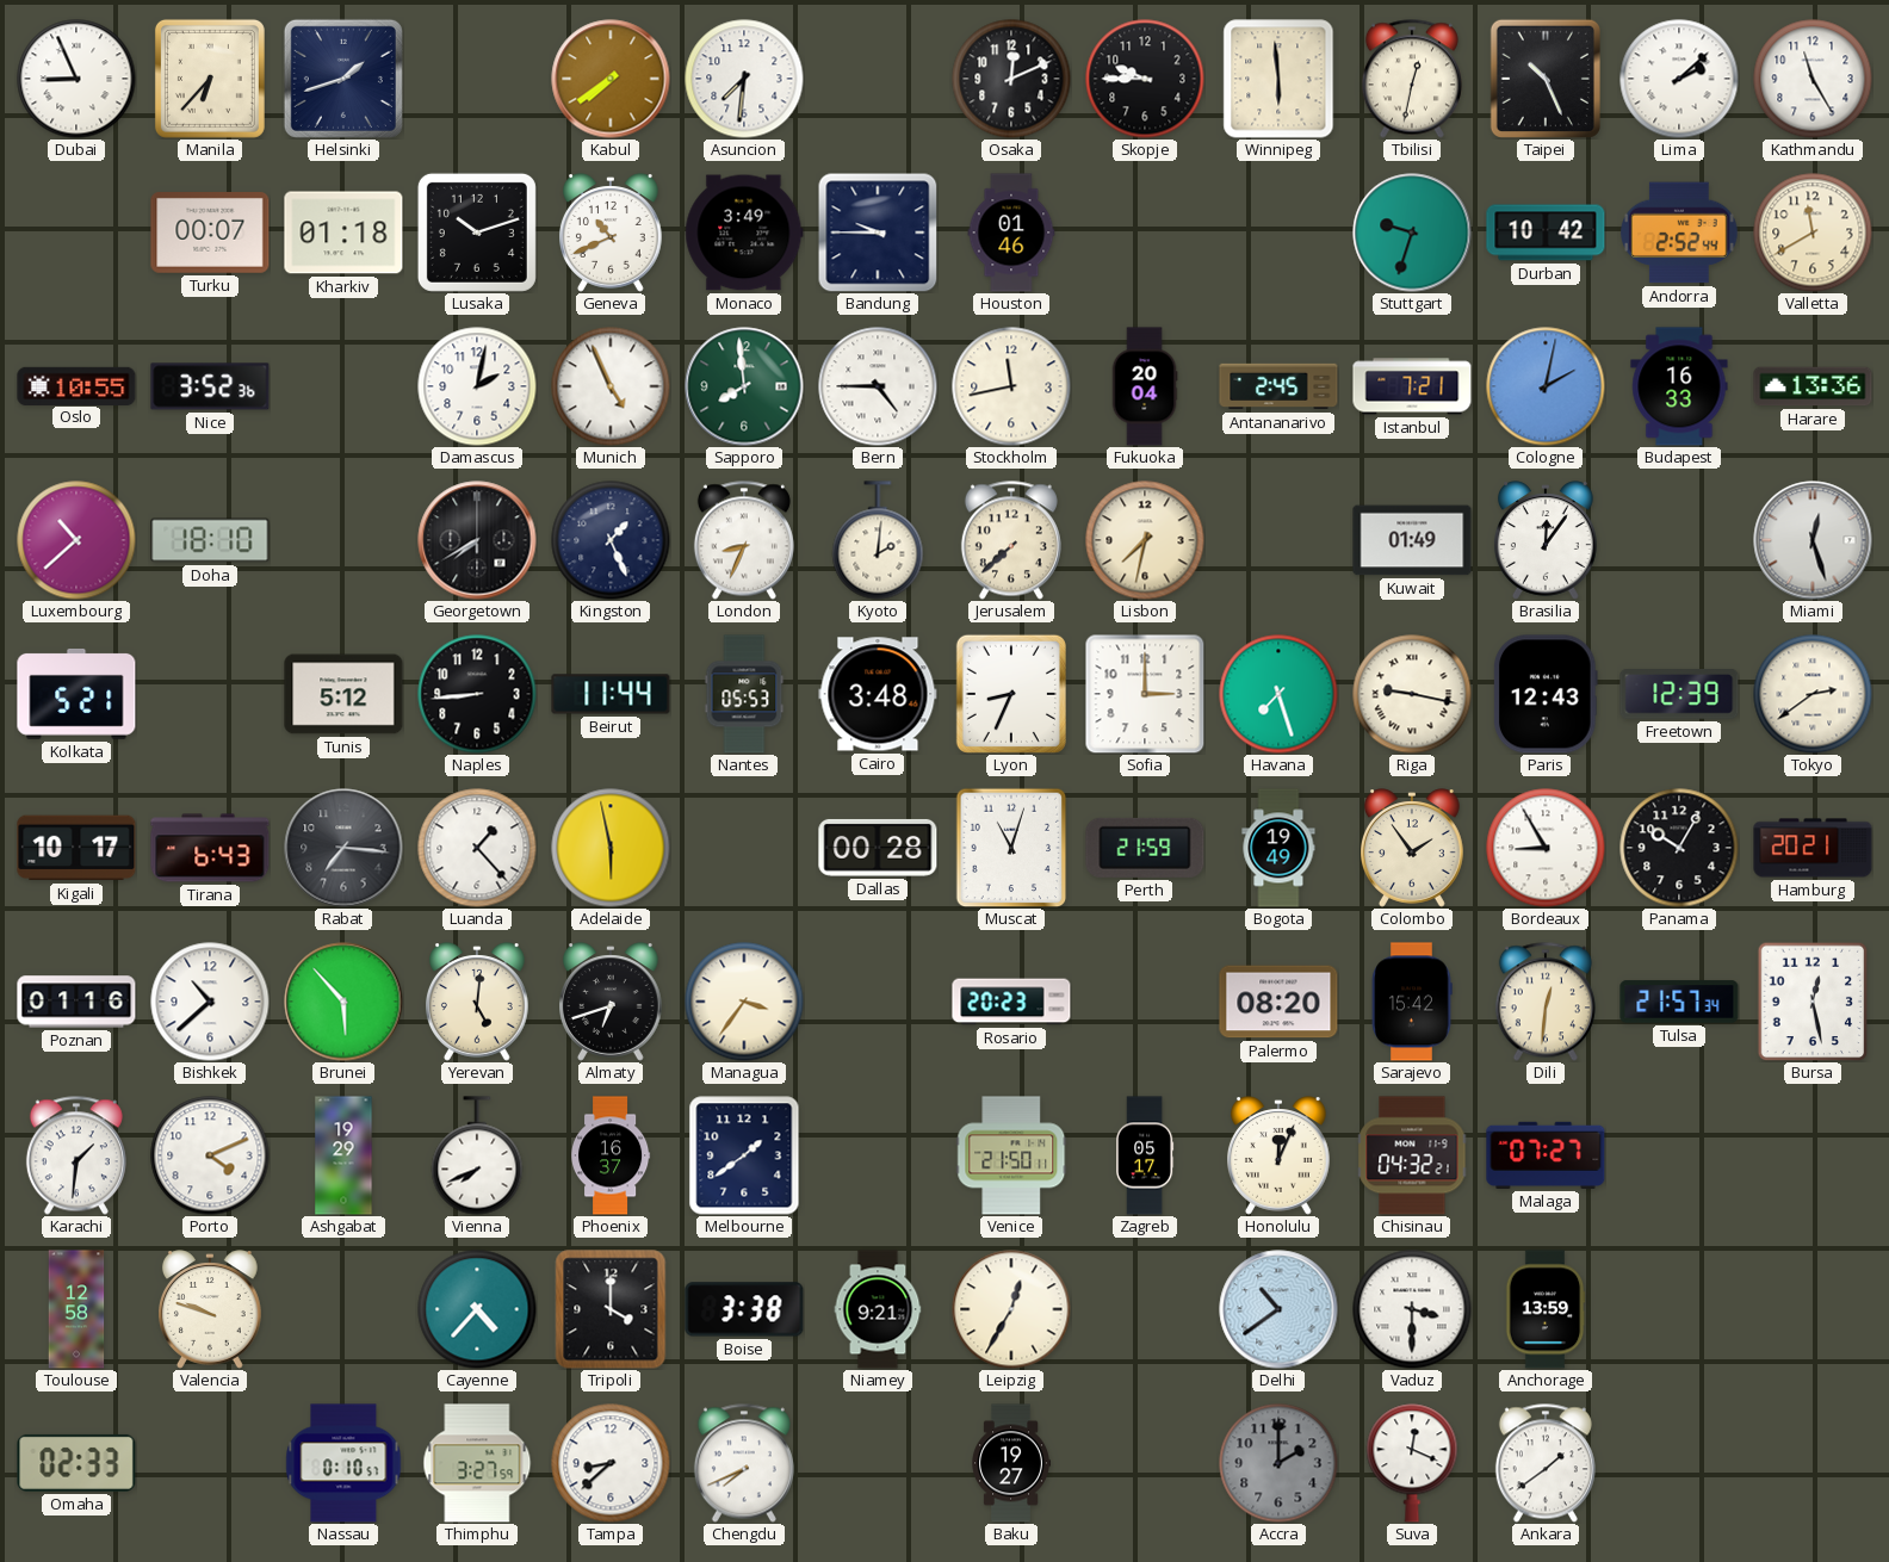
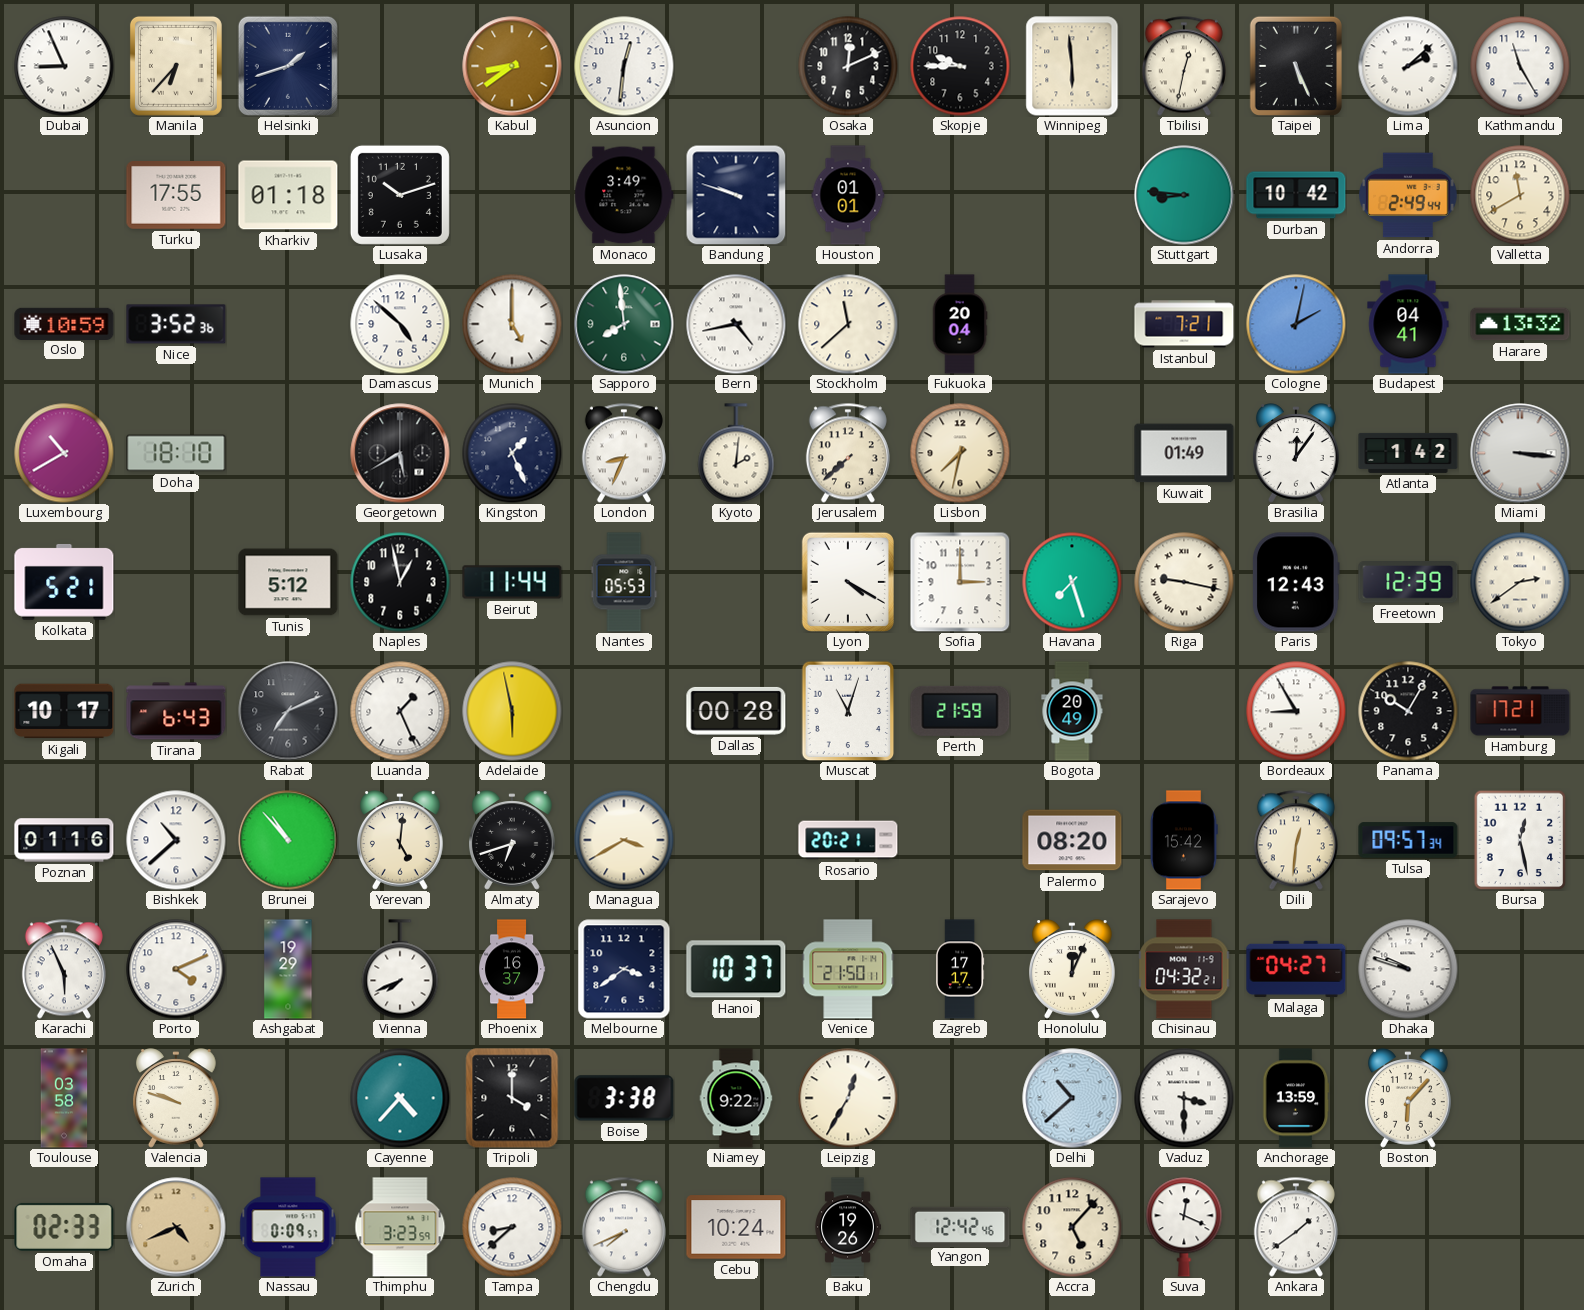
Kabul: 7:39 -> 8:39 (512, 66)
Asuncion: 7:31 -> 12:31 (624, 66)
Taipei: 10:26 -> 5:26 (1296, 65)
Turku: 00:07 -> 17:55 (176, 196)
Geneva: 10:41 -> none (612, 233)
Bandung: 9:45 -> 9:48 (736, 195)
Houston: 01:46 -> 01:01 (848, 195)
Stuttgart: 9:33 -> 8:46 (1184, 195)
Andorra: 2:52 -> 2:49 (1408, 195)
Oslo: 10:55 -> 10:59 (64, 323)
Damascus: 2:02 -> 4:52 (400, 324)
Munich: 4:56 -> 5:00 (512, 324)
Bern: 4:45 -> 4:43 (736, 324)
Stockholm: 11:43 -> 11:38 (848, 324)
Antananarivo: 2:45 -> none (1278, 386)
Budapest: 16:33 -> 04:41 (1408, 324)
Harare: 13:36 -> 13:32 (1520, 324)
Luxembourg: 10:38 -> 10:40 (64, 453)
Georgetown: 7:40 -> 5:40 (400, 453)
Atlanta: none -> 1:42 (1408, 453)
Miami: 12:27 -> 3:16 (1520, 453)
Naples: 8:44 -> 12:58 (400, 582)
Cairo: 3:48 -> none (878, 694)
Lyon: 8:34 -> 4:20 (848, 581)
Rabat: 7:16 -> 7:11 (288, 711)
Luanda: 1:23 -> 1:26 (400, 711)
Bogota: 19:49 -> 20:49 (1072, 711)
Colombo: 1:54 -> none (1413, 848)
Hamburg: 20:21 -> 17:21 (1520, 711)
Brunei: 5:53 -> 10:53 (288, 840)
Managua: 3:36 -> 3:40 (624, 840)
Rosario: 20:23 -> 20:21 (848, 840)
Tulsa: 21:57 -> 09:57 (1408, 840)
Karachi: 1:31 -> 5:56 (64, 969)
Melbourne: 1:39 -> 3:39 (624, 969)
Hanoi: none -> 10:37 (736, 969)
Zagreb: 05:17 -> 17:17 (960, 969)
Malaga: 07:27 -> 04:27 (1296, 969)
Dhaka: none -> 9:48 (1408, 969)
Toulouse: 12:58 -> 03:58 (64, 1098)
Niamey: 9:21 -> 9:22 (736, 1098)
Delhi: 10:39 -> 10:38 (1072, 1098)
Boston: none -> 6:07 (1409, 1098)
Zurich: none -> 4:41 (176, 1227)
Nassau: 0:10 -> 0:09 (288, 1227)
Thimphu: 3:27 -> 3:23 (400, 1227)
Cebu: none -> 10:24 (736, 1227)
Baku: 19:27 -> 19:26 (847, 1227)
Yangon: none -> 12:42 (960, 1226)
Accra: 2:00 -> 5:07 (1072, 1227)
Accra dial: grey -> cream (1072, 1227)
